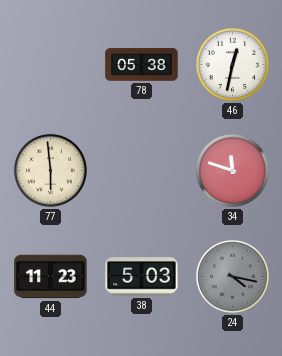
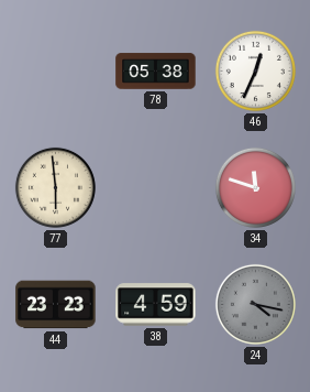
46: 12:32 -> 12:34 (255, 70)
44: 11:23 -> 23:23 (56, 305)
38: 5:03 -> 4:59 (156, 305)
